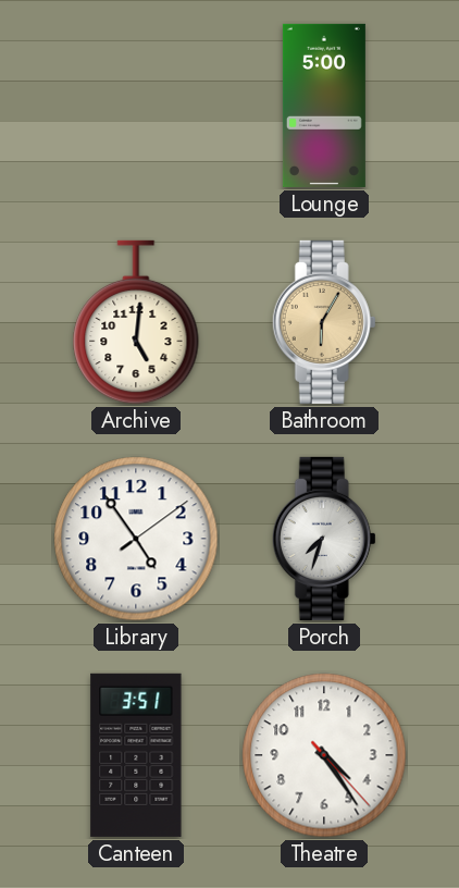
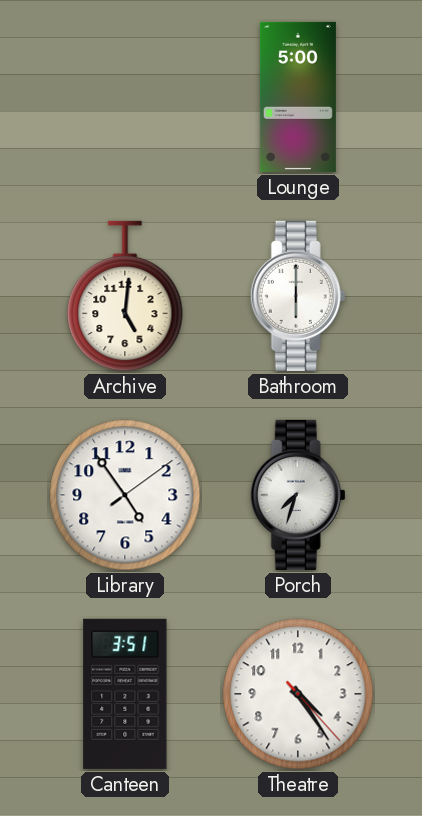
Bathroom: 6:05 -> 6:00 (298, 296)
Bathroom dial: champagne -> white (298, 296)
